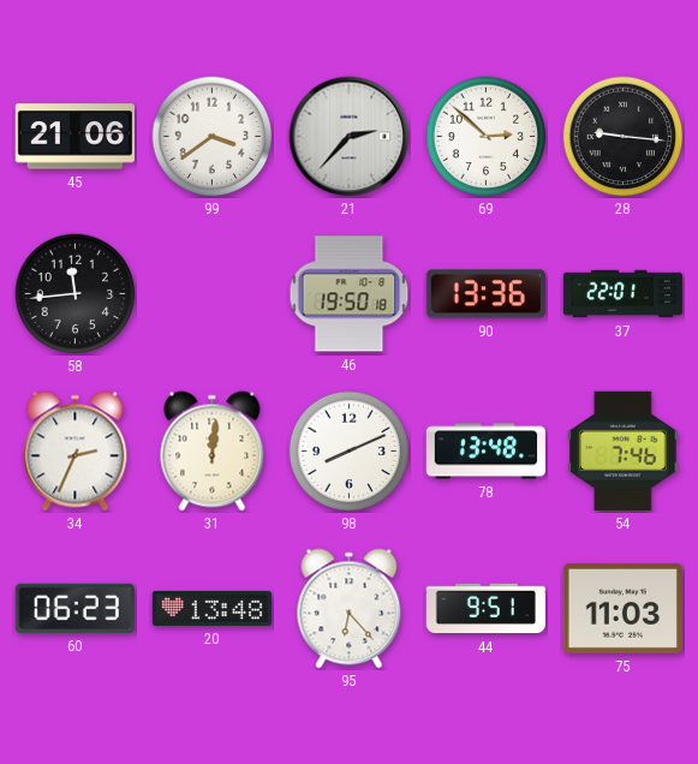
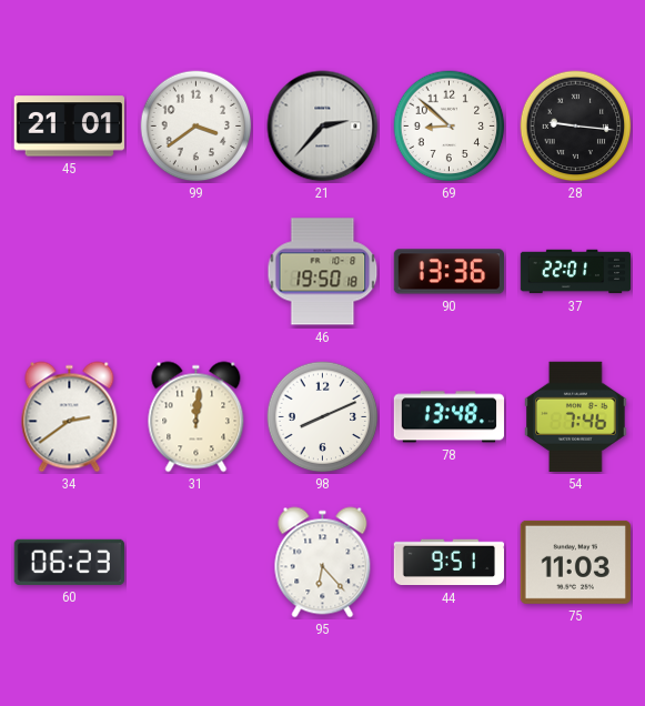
45: 21:06 -> 21:01 (69, 127)
69: 2:52 -> 8:52 (450, 127)
58: 11:44 -> none (76, 294)
34: 2:34 -> 2:39 (70, 417)
20: 13:48 -> none (213, 608)
